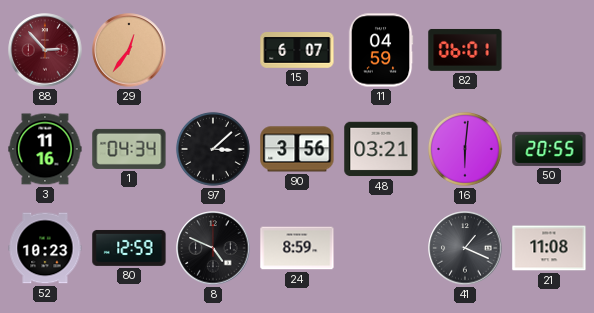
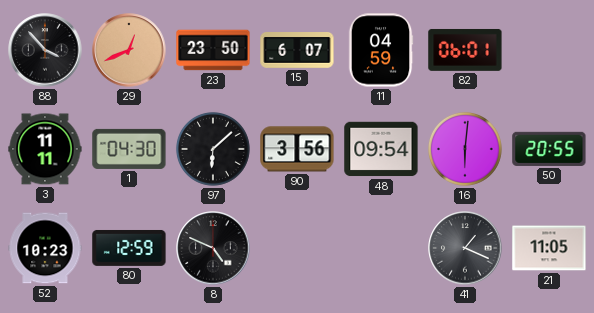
88: 2:53 -> 3:53 (45, 50)
88 dial: burgundy -> black (45, 50)
29: 12:36 -> 12:41 (129, 50)
23: none -> 23:50 (213, 50)
3: 11:16 -> 11:11 (45, 149)
1: 04:34 -> 04:30 (129, 149)
97: 3:08 -> 6:08 (213, 149)
48: 03:21 -> 09:54 (381, 149)
24: 8:59 -> none (297, 248)
21: 11:08 -> 11:05 (549, 248)
